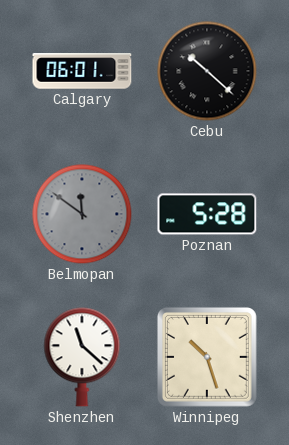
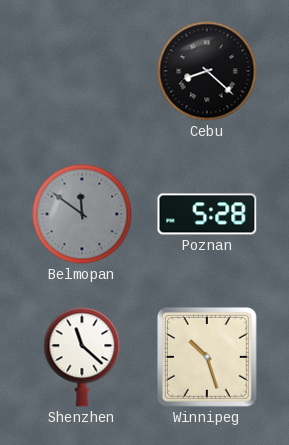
Calgary: 06:01 -> none (82, 71)
Cebu: 10:22 -> 8:22 (207, 71)
